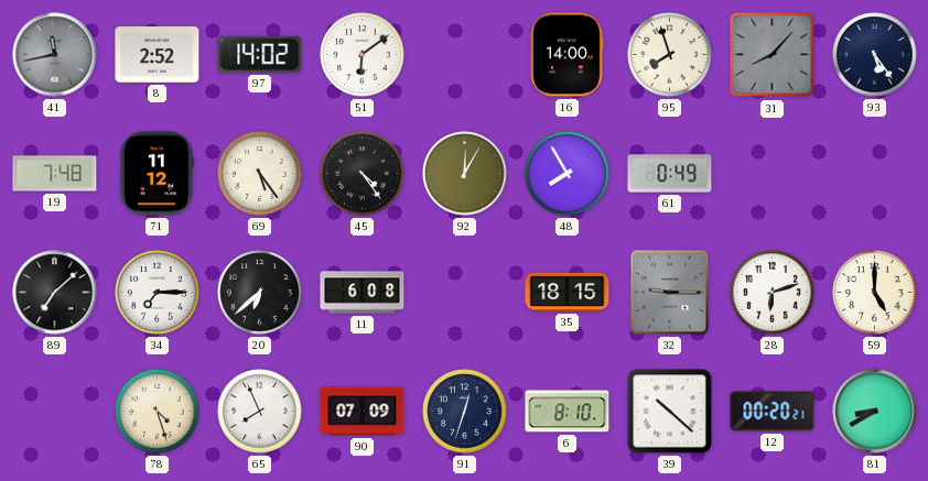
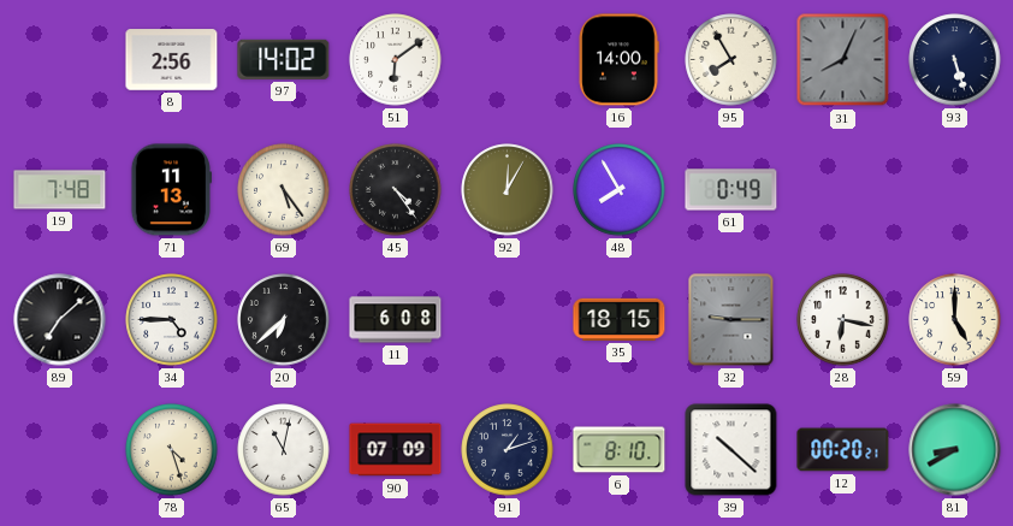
41: 11:43 -> none (55, 55)
8: 2:52 -> 2:56 (172, 60)
95: 7:57 -> 7:55 (731, 60)
31: 8:07 -> 8:04 (843, 60)
93: 5:24 -> 5:27 (955, 60)
71: 11:12 -> 11:13 (170, 190)
34: 7:15 -> 4:45 (172, 320)
28: 6:12 -> 6:17 (843, 320)
65: 7:56 -> 11:02 (284, 450)
91: 12:33 -> 1:12 (508, 450)
